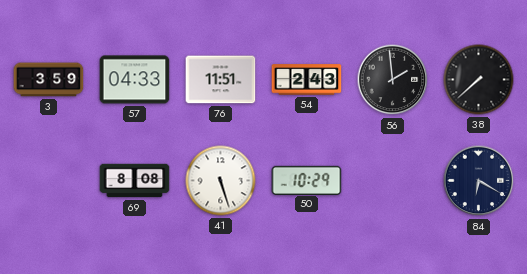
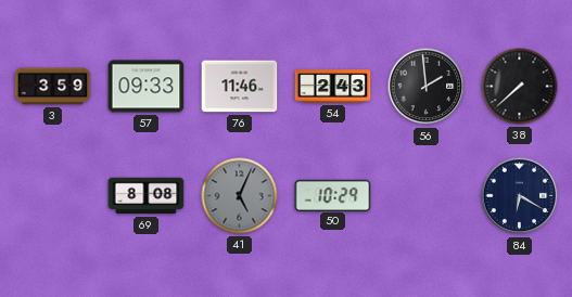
57: 04:33 -> 09:33 (147, 87)
76: 11:51 -> 11:46 (240, 87)
41: 5:27 -> 5:04 (240, 196)
41 dial: white -> grey (240, 196)
